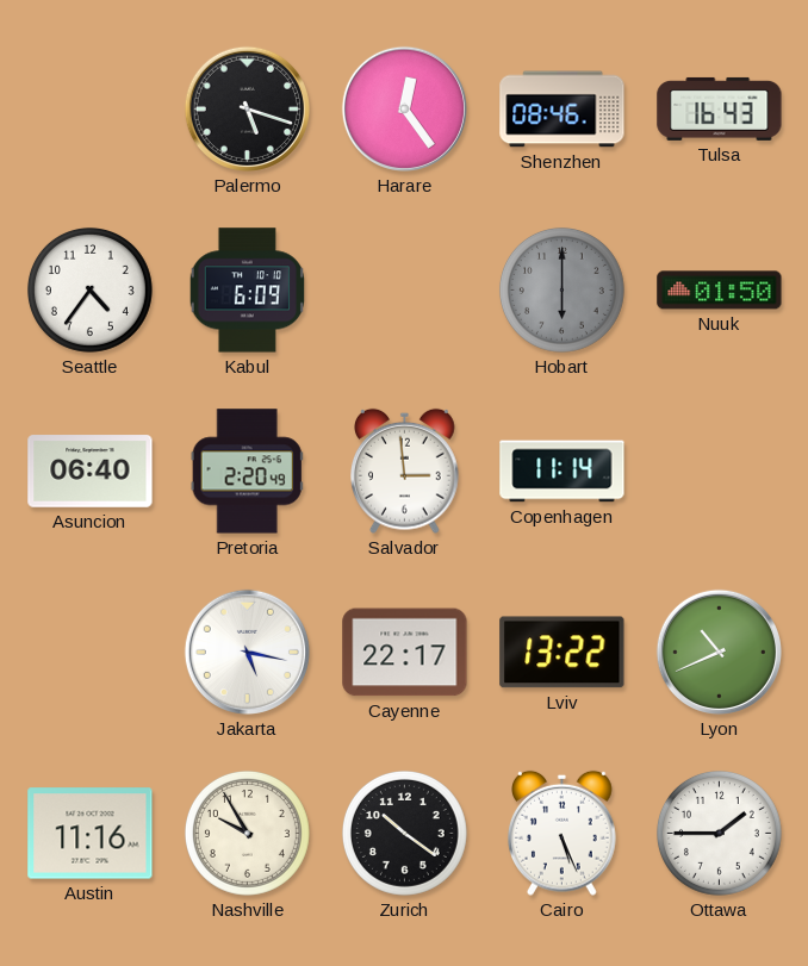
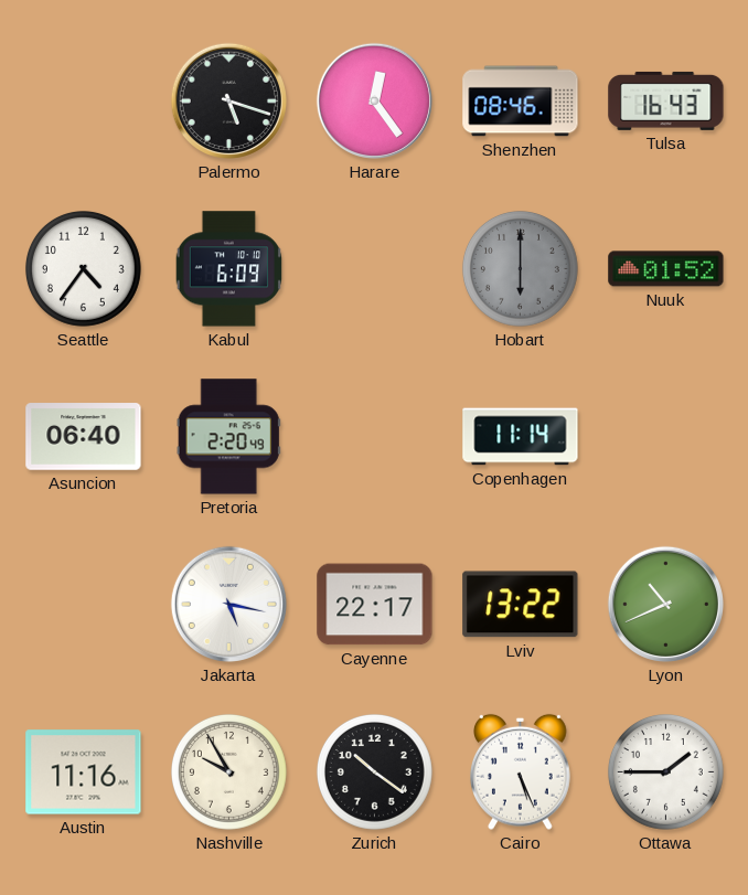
Nuuk: 01:50 -> 01:52 (666, 269)
Salvador: 2:59 -> none (405, 470)
